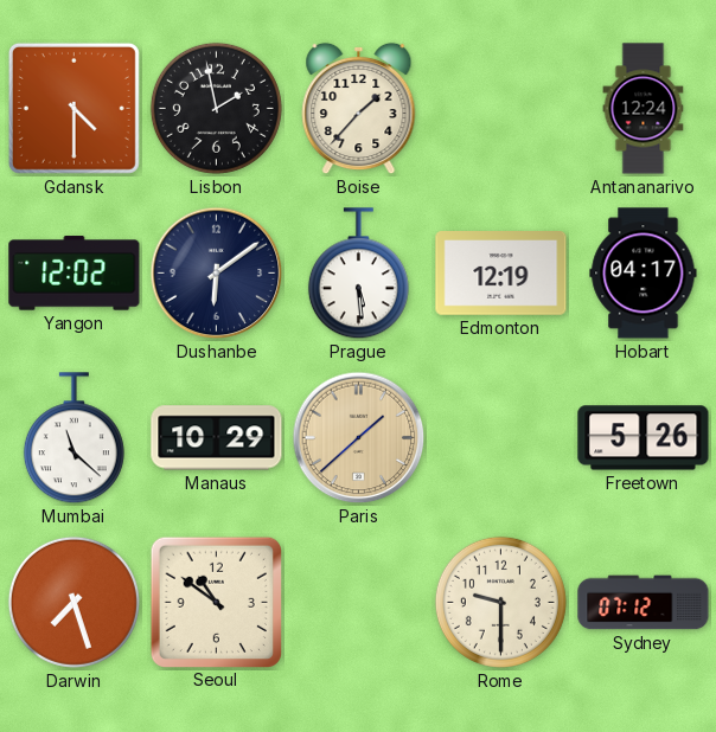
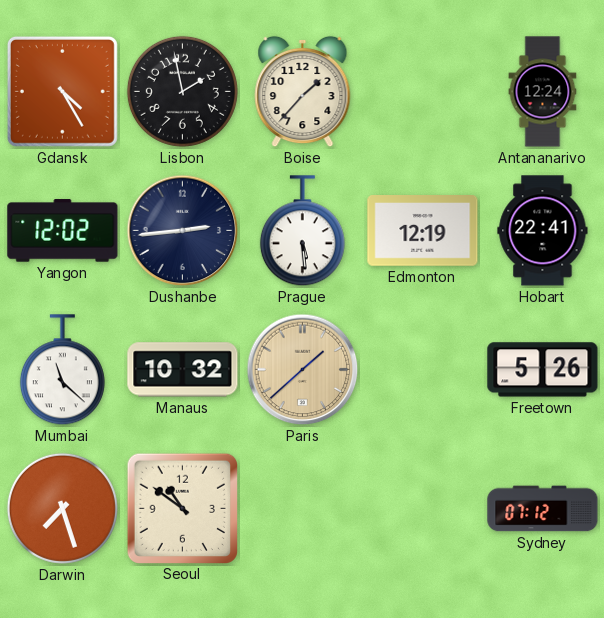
Gdansk: 4:30 -> 4:25 (62, 91)
Dushanbe: 6:09 -> 2:44 (183, 231)
Hobart: 04:17 -> 22:41 (543, 231)
Manaus: 10:29 -> 10:32 (183, 370)
Rome: 9:30 -> none (500, 602)
